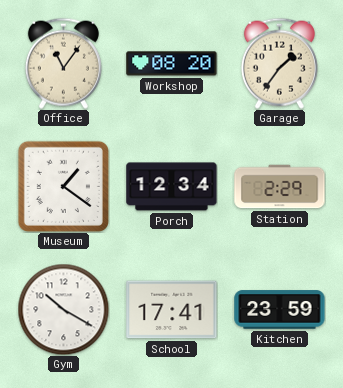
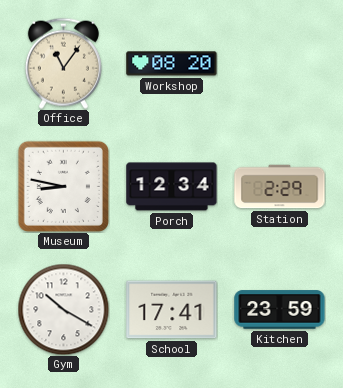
Garage: 1:36 -> none (279, 63)
Museum: 1:21 -> 8:47 (63, 186)
